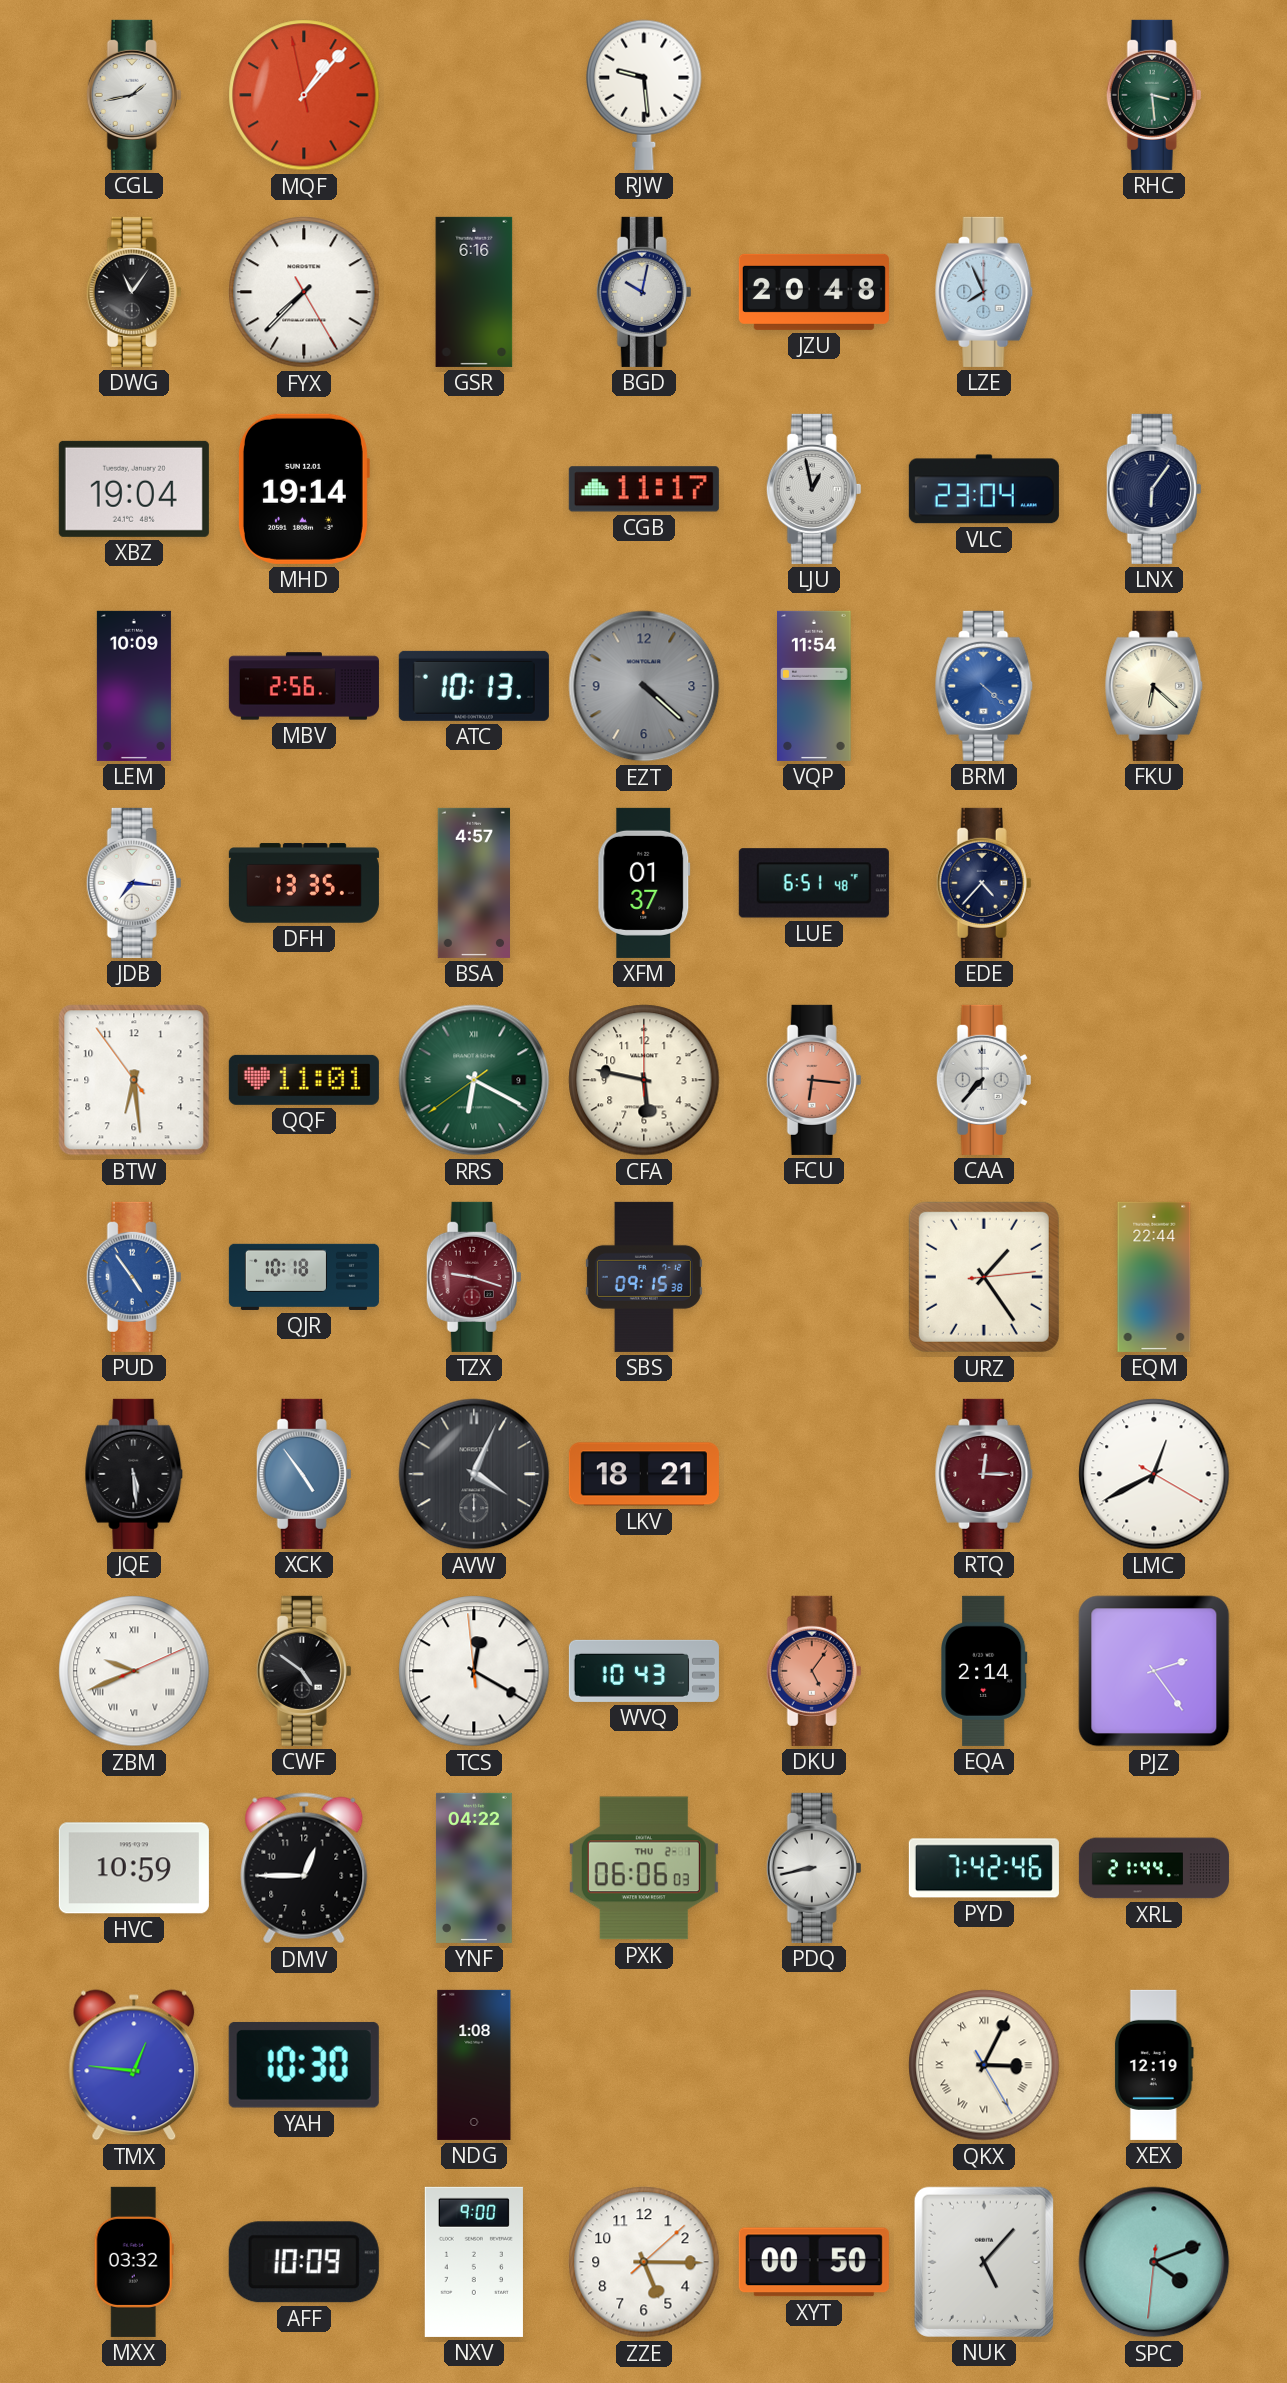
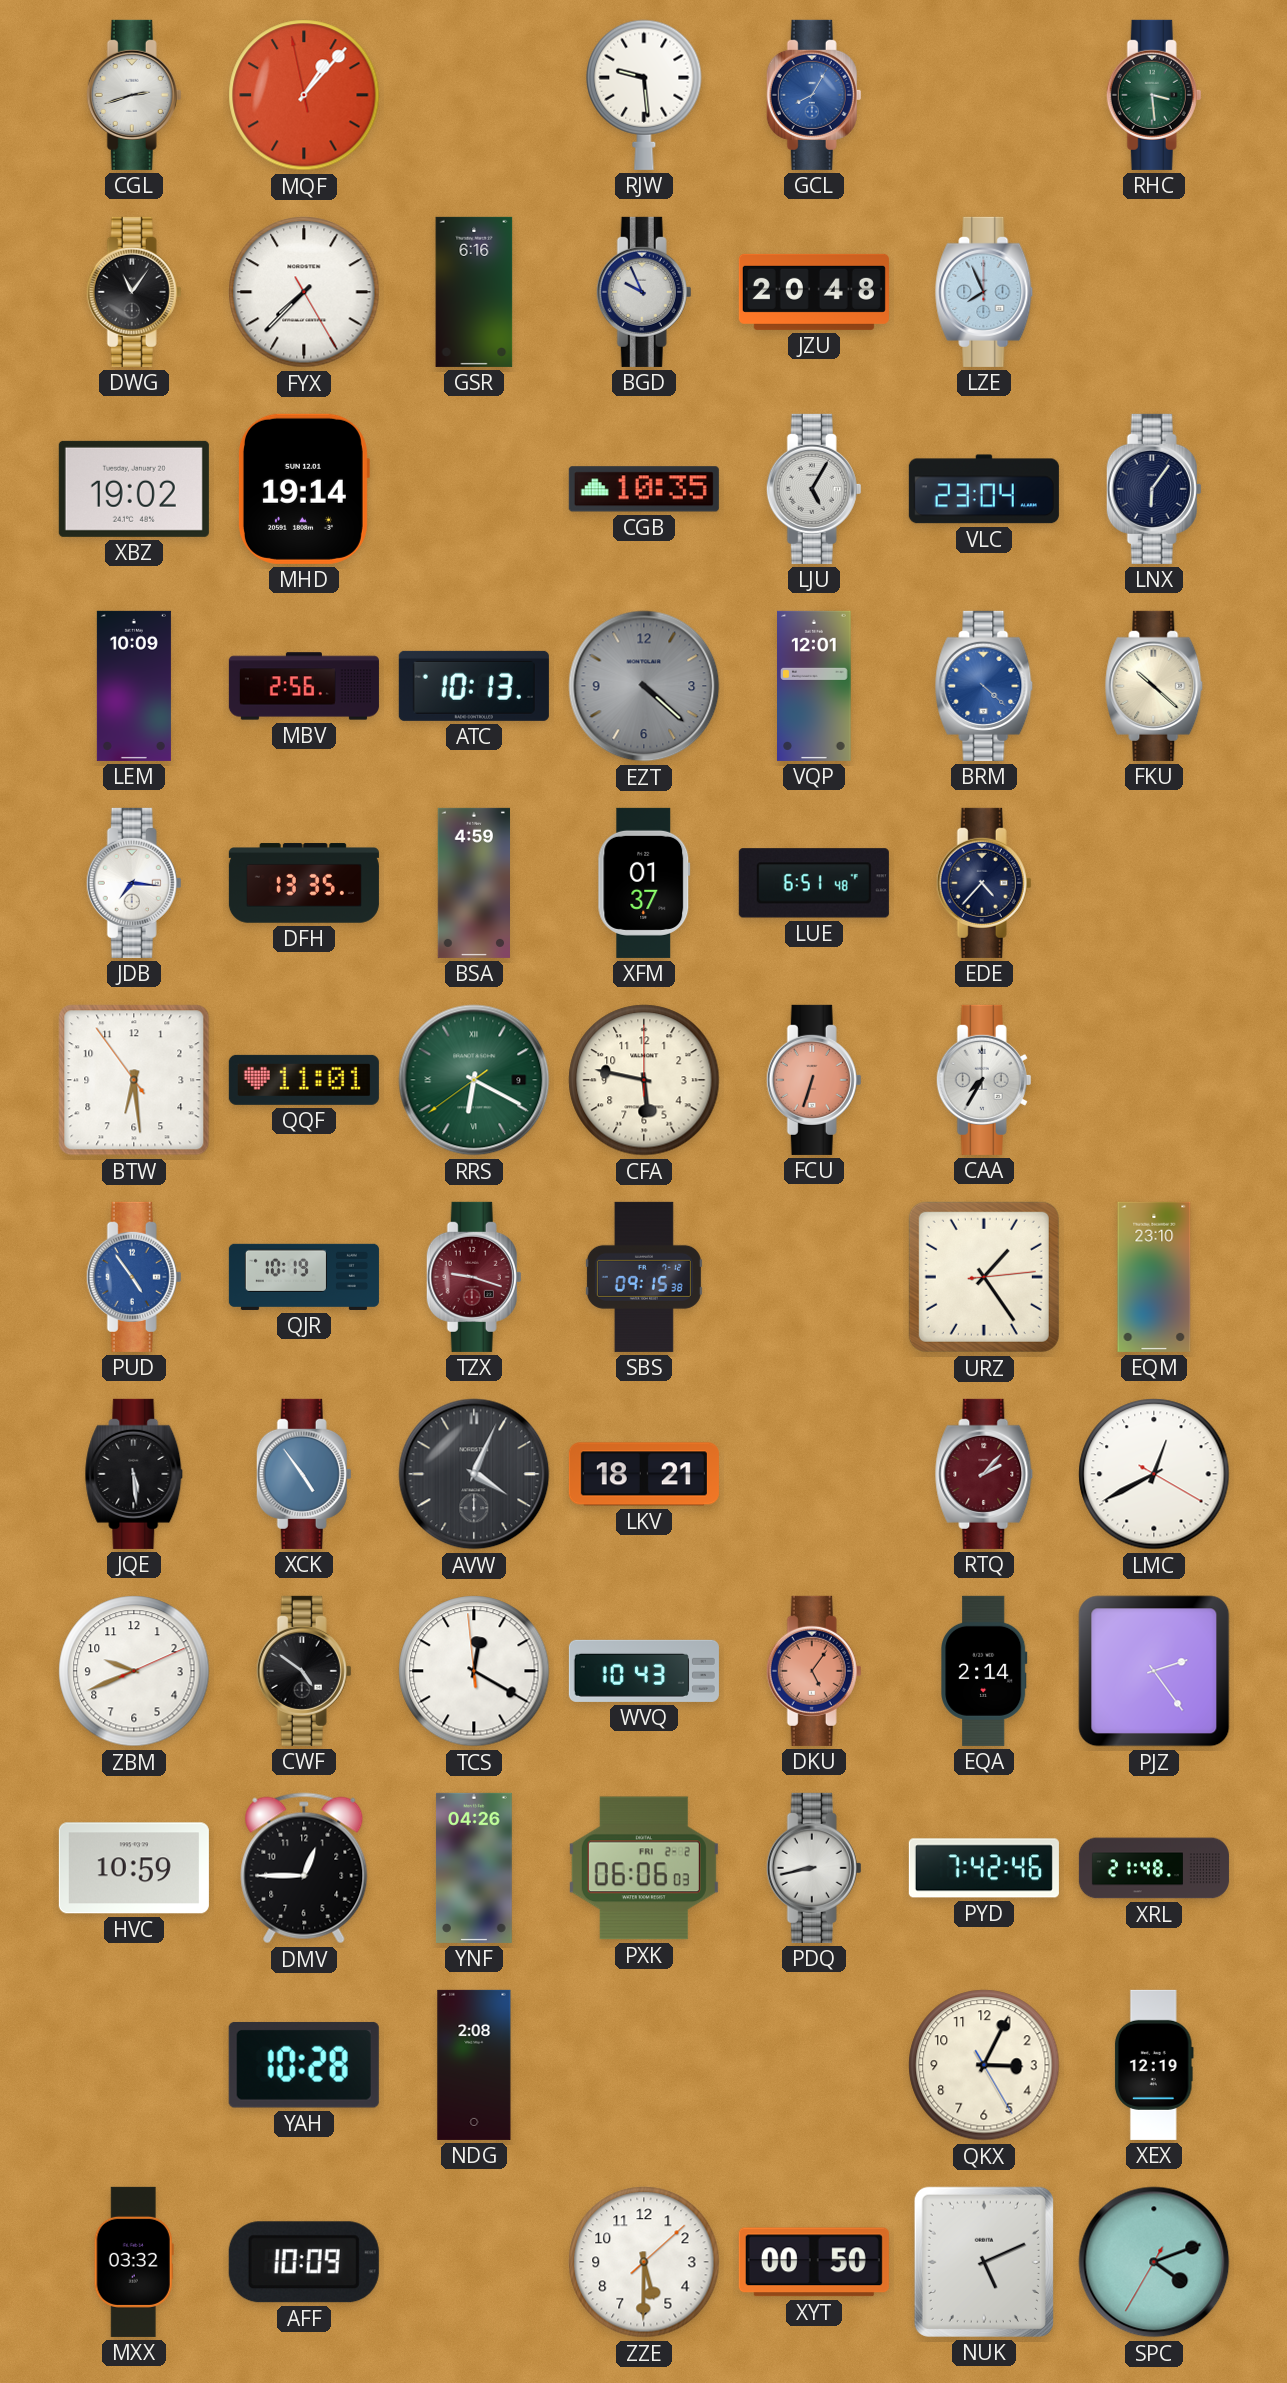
CGL: 1:43 -> 2:42 (134, 95)
GCL: none -> 8:05 (814, 95)
BGD: 10:02 -> 9:56 (644, 292)
XBZ: 19:04 -> 19:02 (134, 489)
CGB: 11:17 -> 10:35 (644, 489)
LJU: 12:58 -> 5:05 (814, 489)
VQP: 11:54 -> 12:01 (814, 686)
FKU: 6:22 -> 10:22 (1154, 686)
BSA: 4:57 -> 4:59 (474, 883)
FCU: 6:16 -> 6:33 (814, 1080)
CAA: 7:37 -> 7:35 (984, 1080)
QJR: 10:18 -> 10:19 (304, 1277)
EQM: 22:44 -> 23:10 (1154, 1277)
RTQ: 12:15 -> 2:07 (984, 1474)
ZBM numerals: Roman -> Arabic (134, 1671)
YNF: 04:22 -> 04:26 (474, 1868)
PXK date: THU 2-1 -> FRI 2-2 (644, 1868)
XRL: 21:44 -> 21:48 (1154, 1868)
TMX: 12:46 -> none (134, 2065)
YAH: 10:30 -> 10:28 (304, 2065)
NDG: 1:08 -> 2:08 (474, 2065)
QKX numerals: Roman -> Arabic (984, 2065)
NXV: 9:00 -> none (474, 2262)
ZZE: 5:15 -> 5:30 (644, 2262)
NUK: 5:07 -> 5:11 (984, 2262)
SPC: 4:11:31 -> 4:11:35 (1154, 2262)
